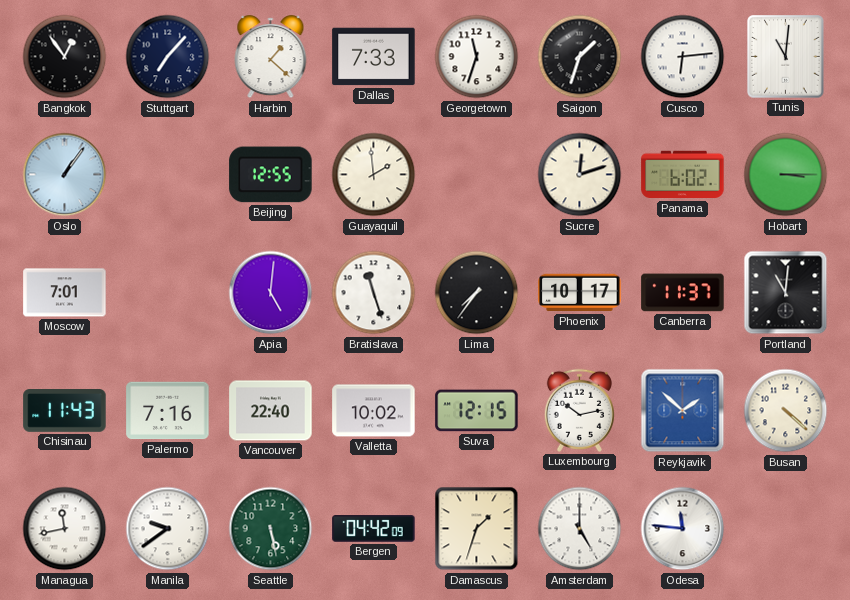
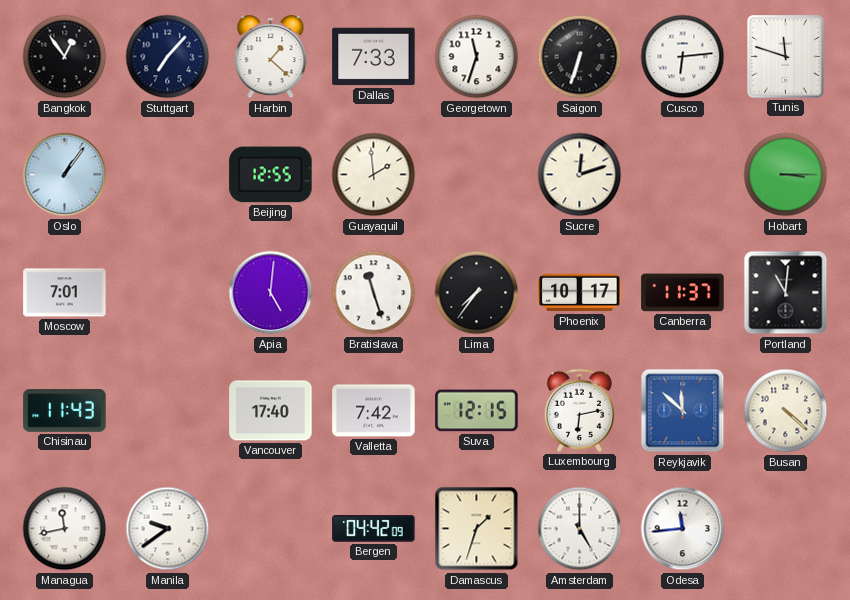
Saigon: 1:33 -> 6:33 (580, 57)
Tunis: 11:01 -> 11:48 (786, 57)
Panama: 6:02 -> none (683, 175)
Palermo: 7:16 -> none (168, 411)
Vancouver: 22:40 -> 17:40 (271, 411)
Valletta: 10:02 -> 7:42 (374, 411)
Luxembourg: 10:13 -> 6:13 (579, 410)
Reykjavik: 1:52 -> 11:52 (683, 411)
Seattle: 5:28 -> none (271, 529)
Odesa: 11:46 -> 11:44 (683, 529)
